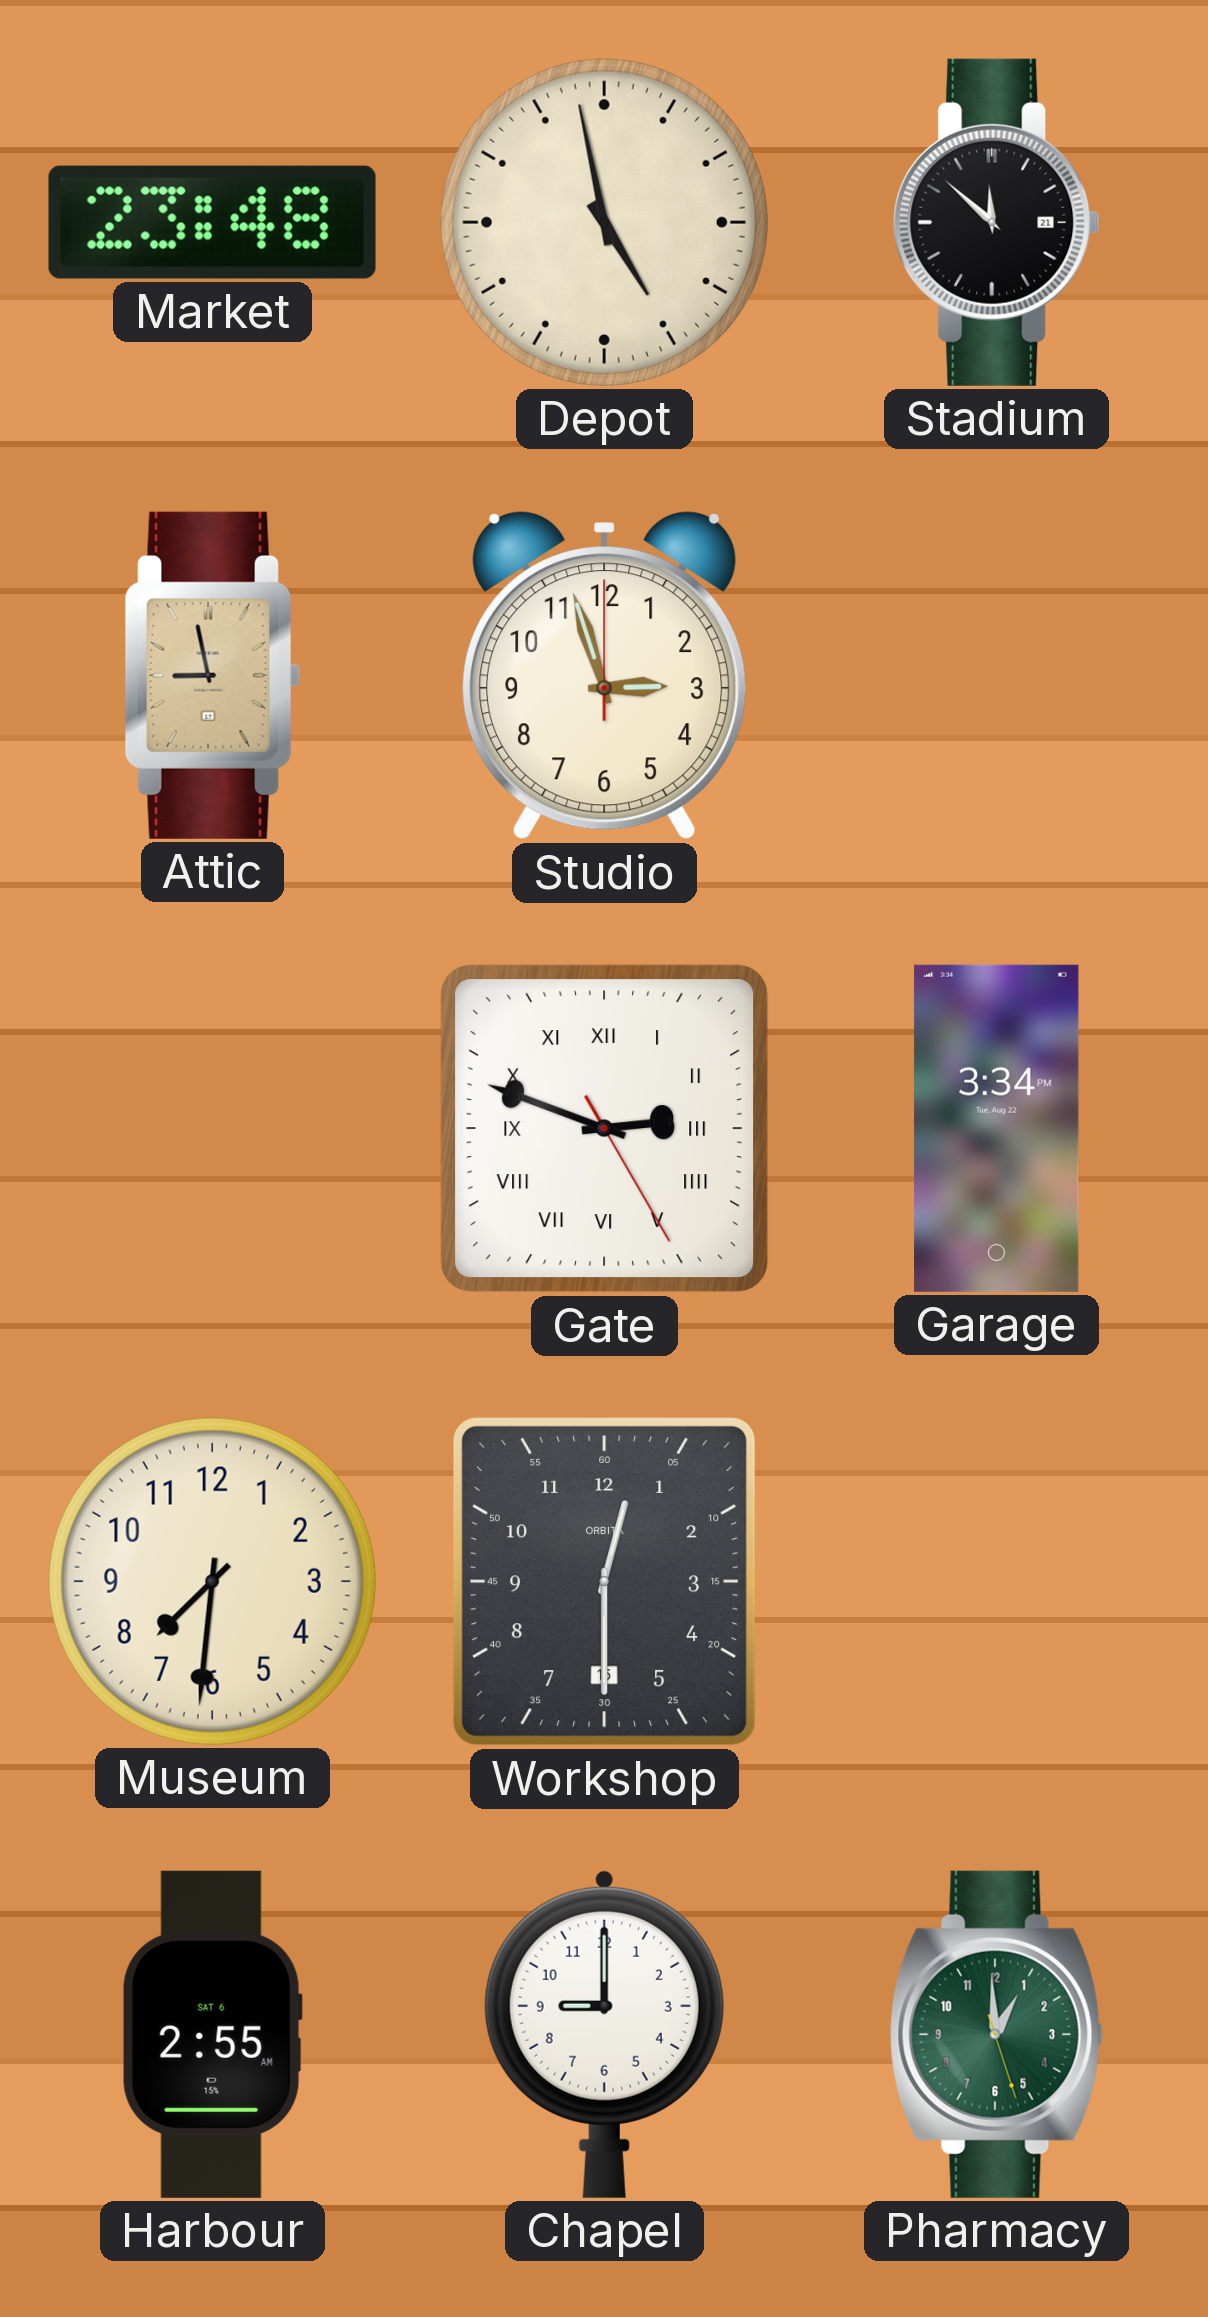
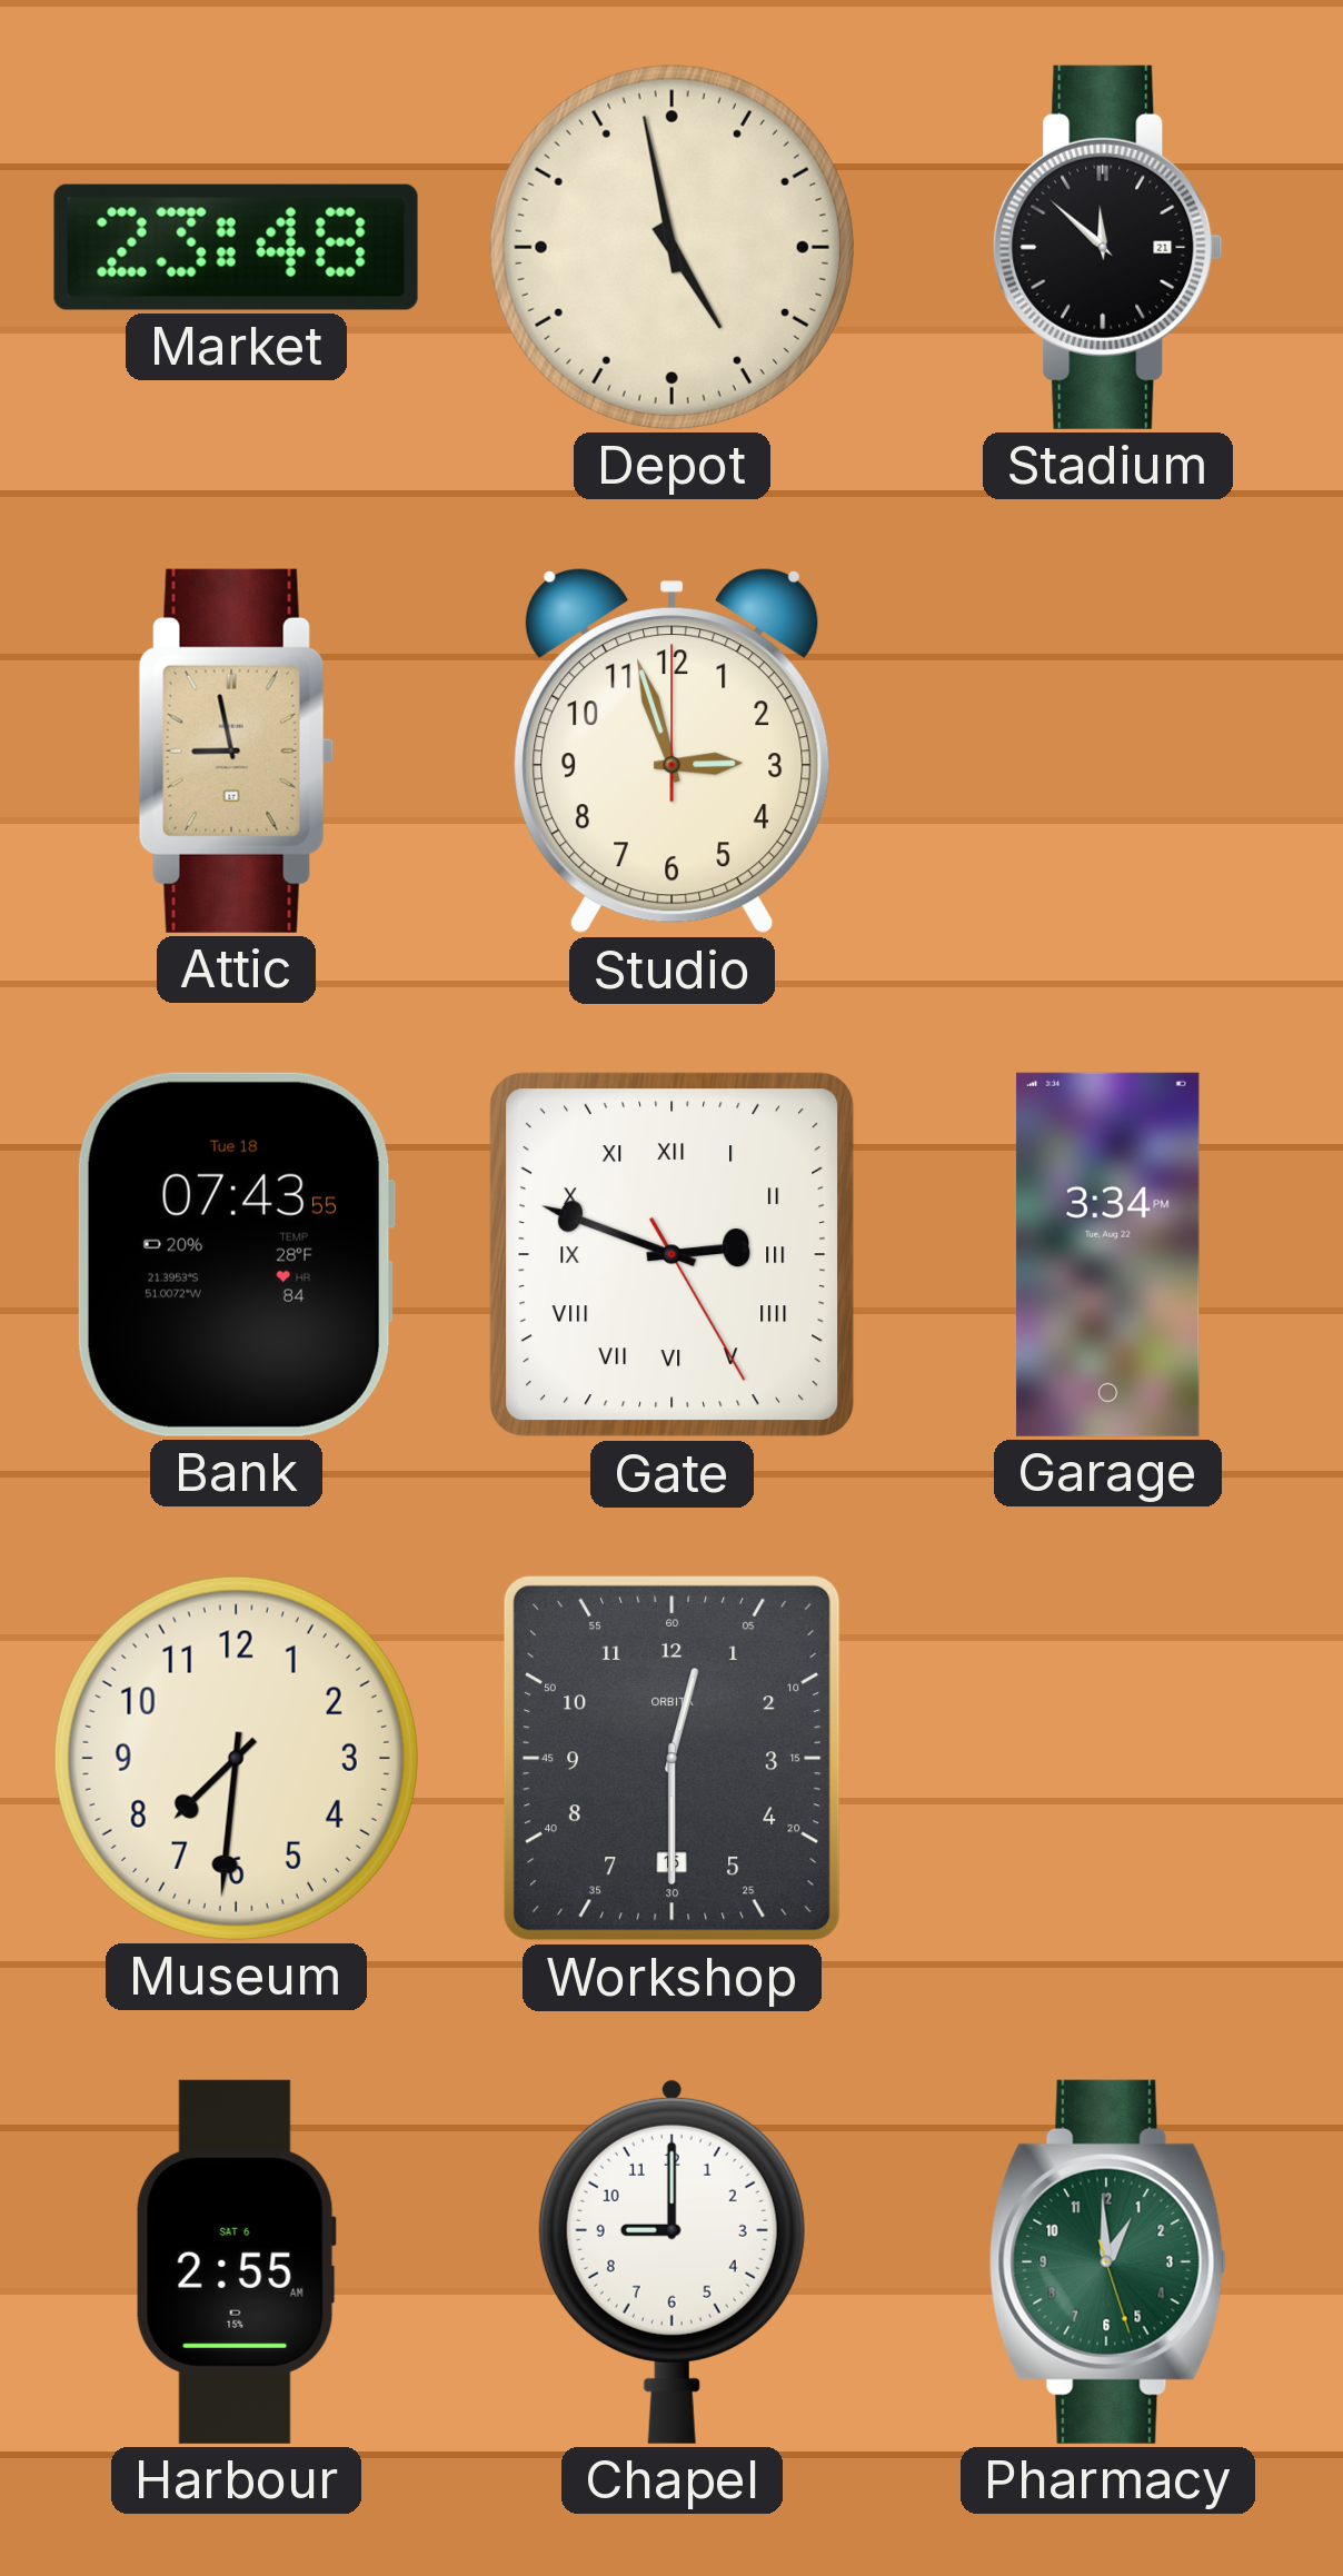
Bank: none -> 07:43 (236, 1254)
